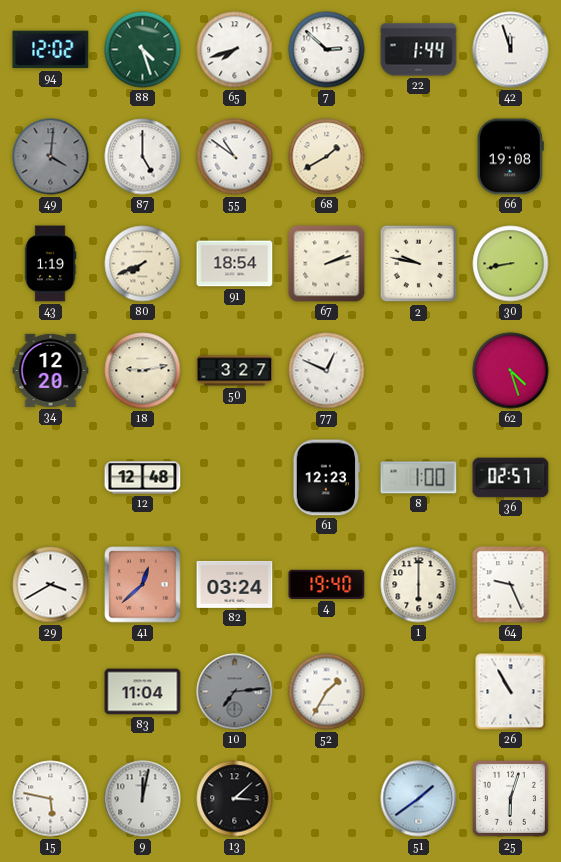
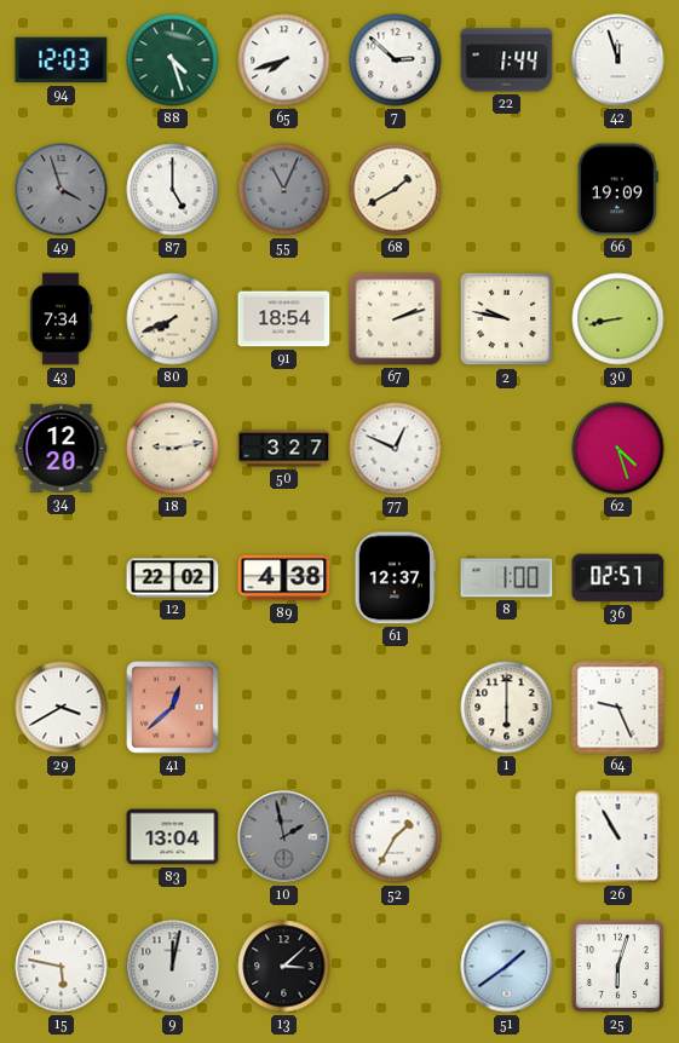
94: 12:02 -> 12:03 (62, 60)
49: 4:01 -> 3:57 (62, 190)
55: 10:51 -> 11:04 (284, 190)
55 dial: white -> grey (284, 190)
66: 19:08 -> 19:09 (617, 190)
43: 1:19 -> 7:34 (61, 319)
12: 12:48 -> 22:02 (173, 578)
89: none -> 4:38 (284, 578)
61: 12:23 -> 12:37 (395, 578)
82: 03:24 -> none (235, 584)
4: 19:40 -> none (327, 584)
83: 11:04 -> 13:04 (173, 837)
10: 7:14 -> 1:58 (284, 837)
